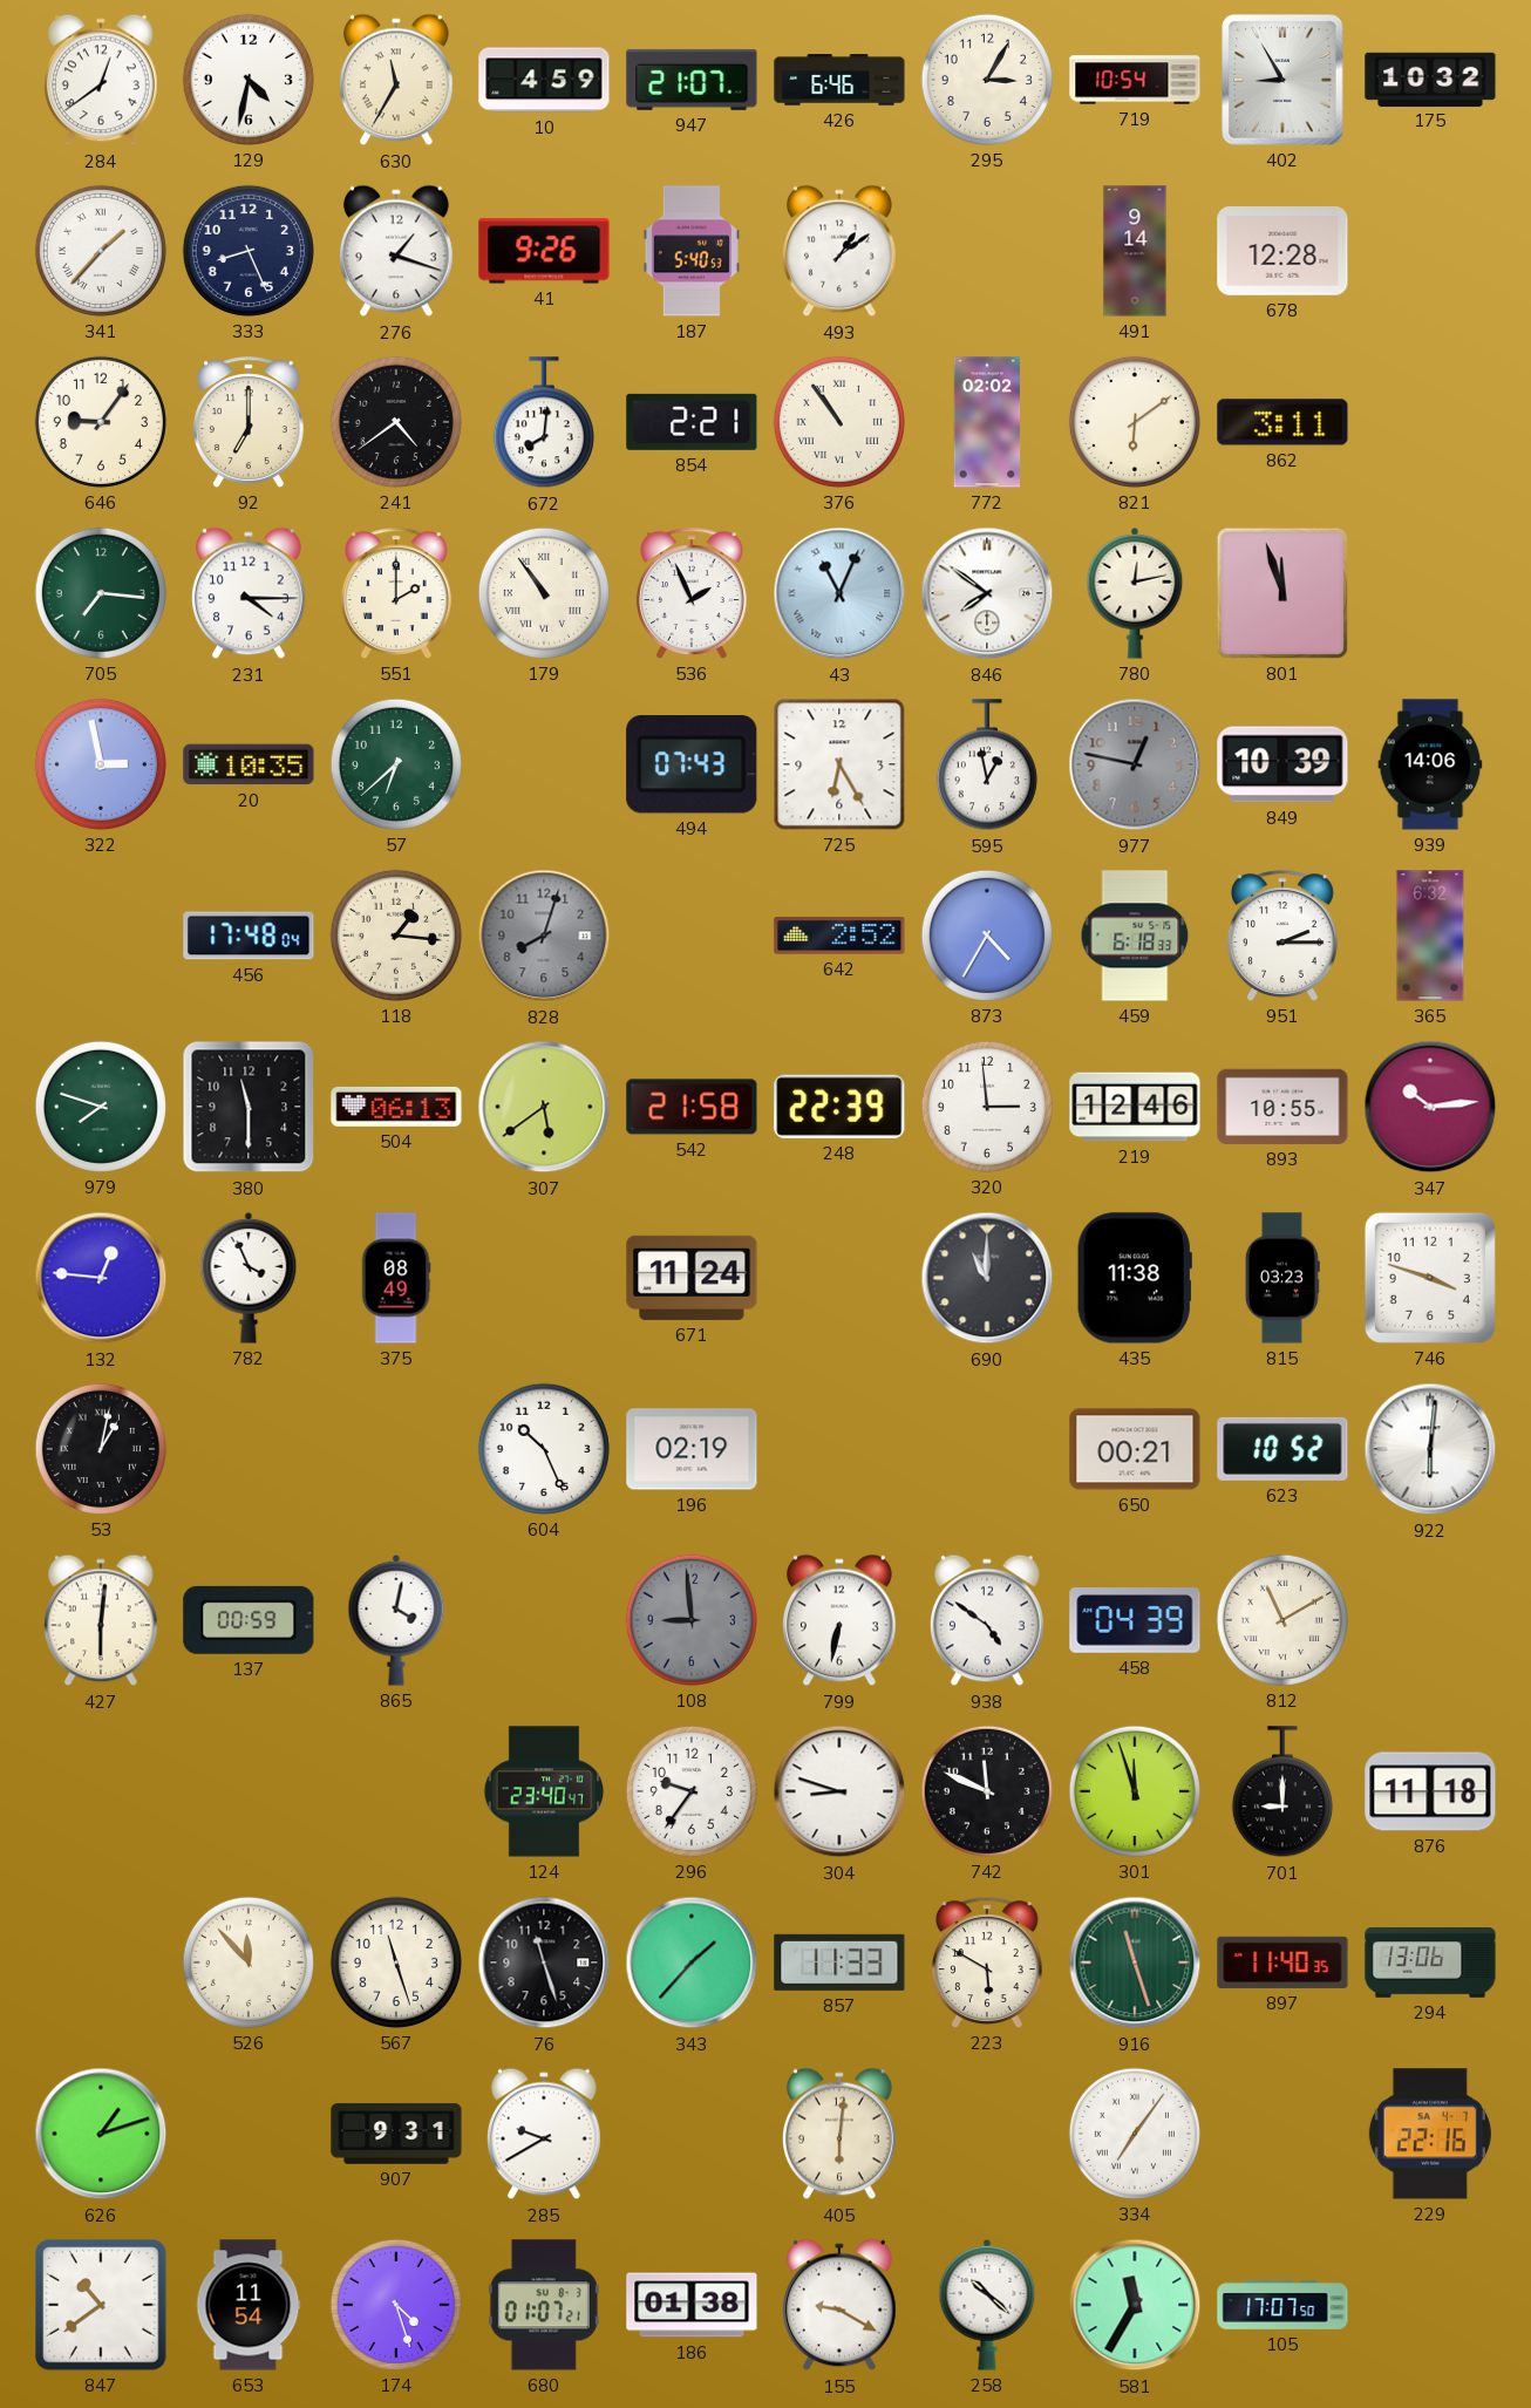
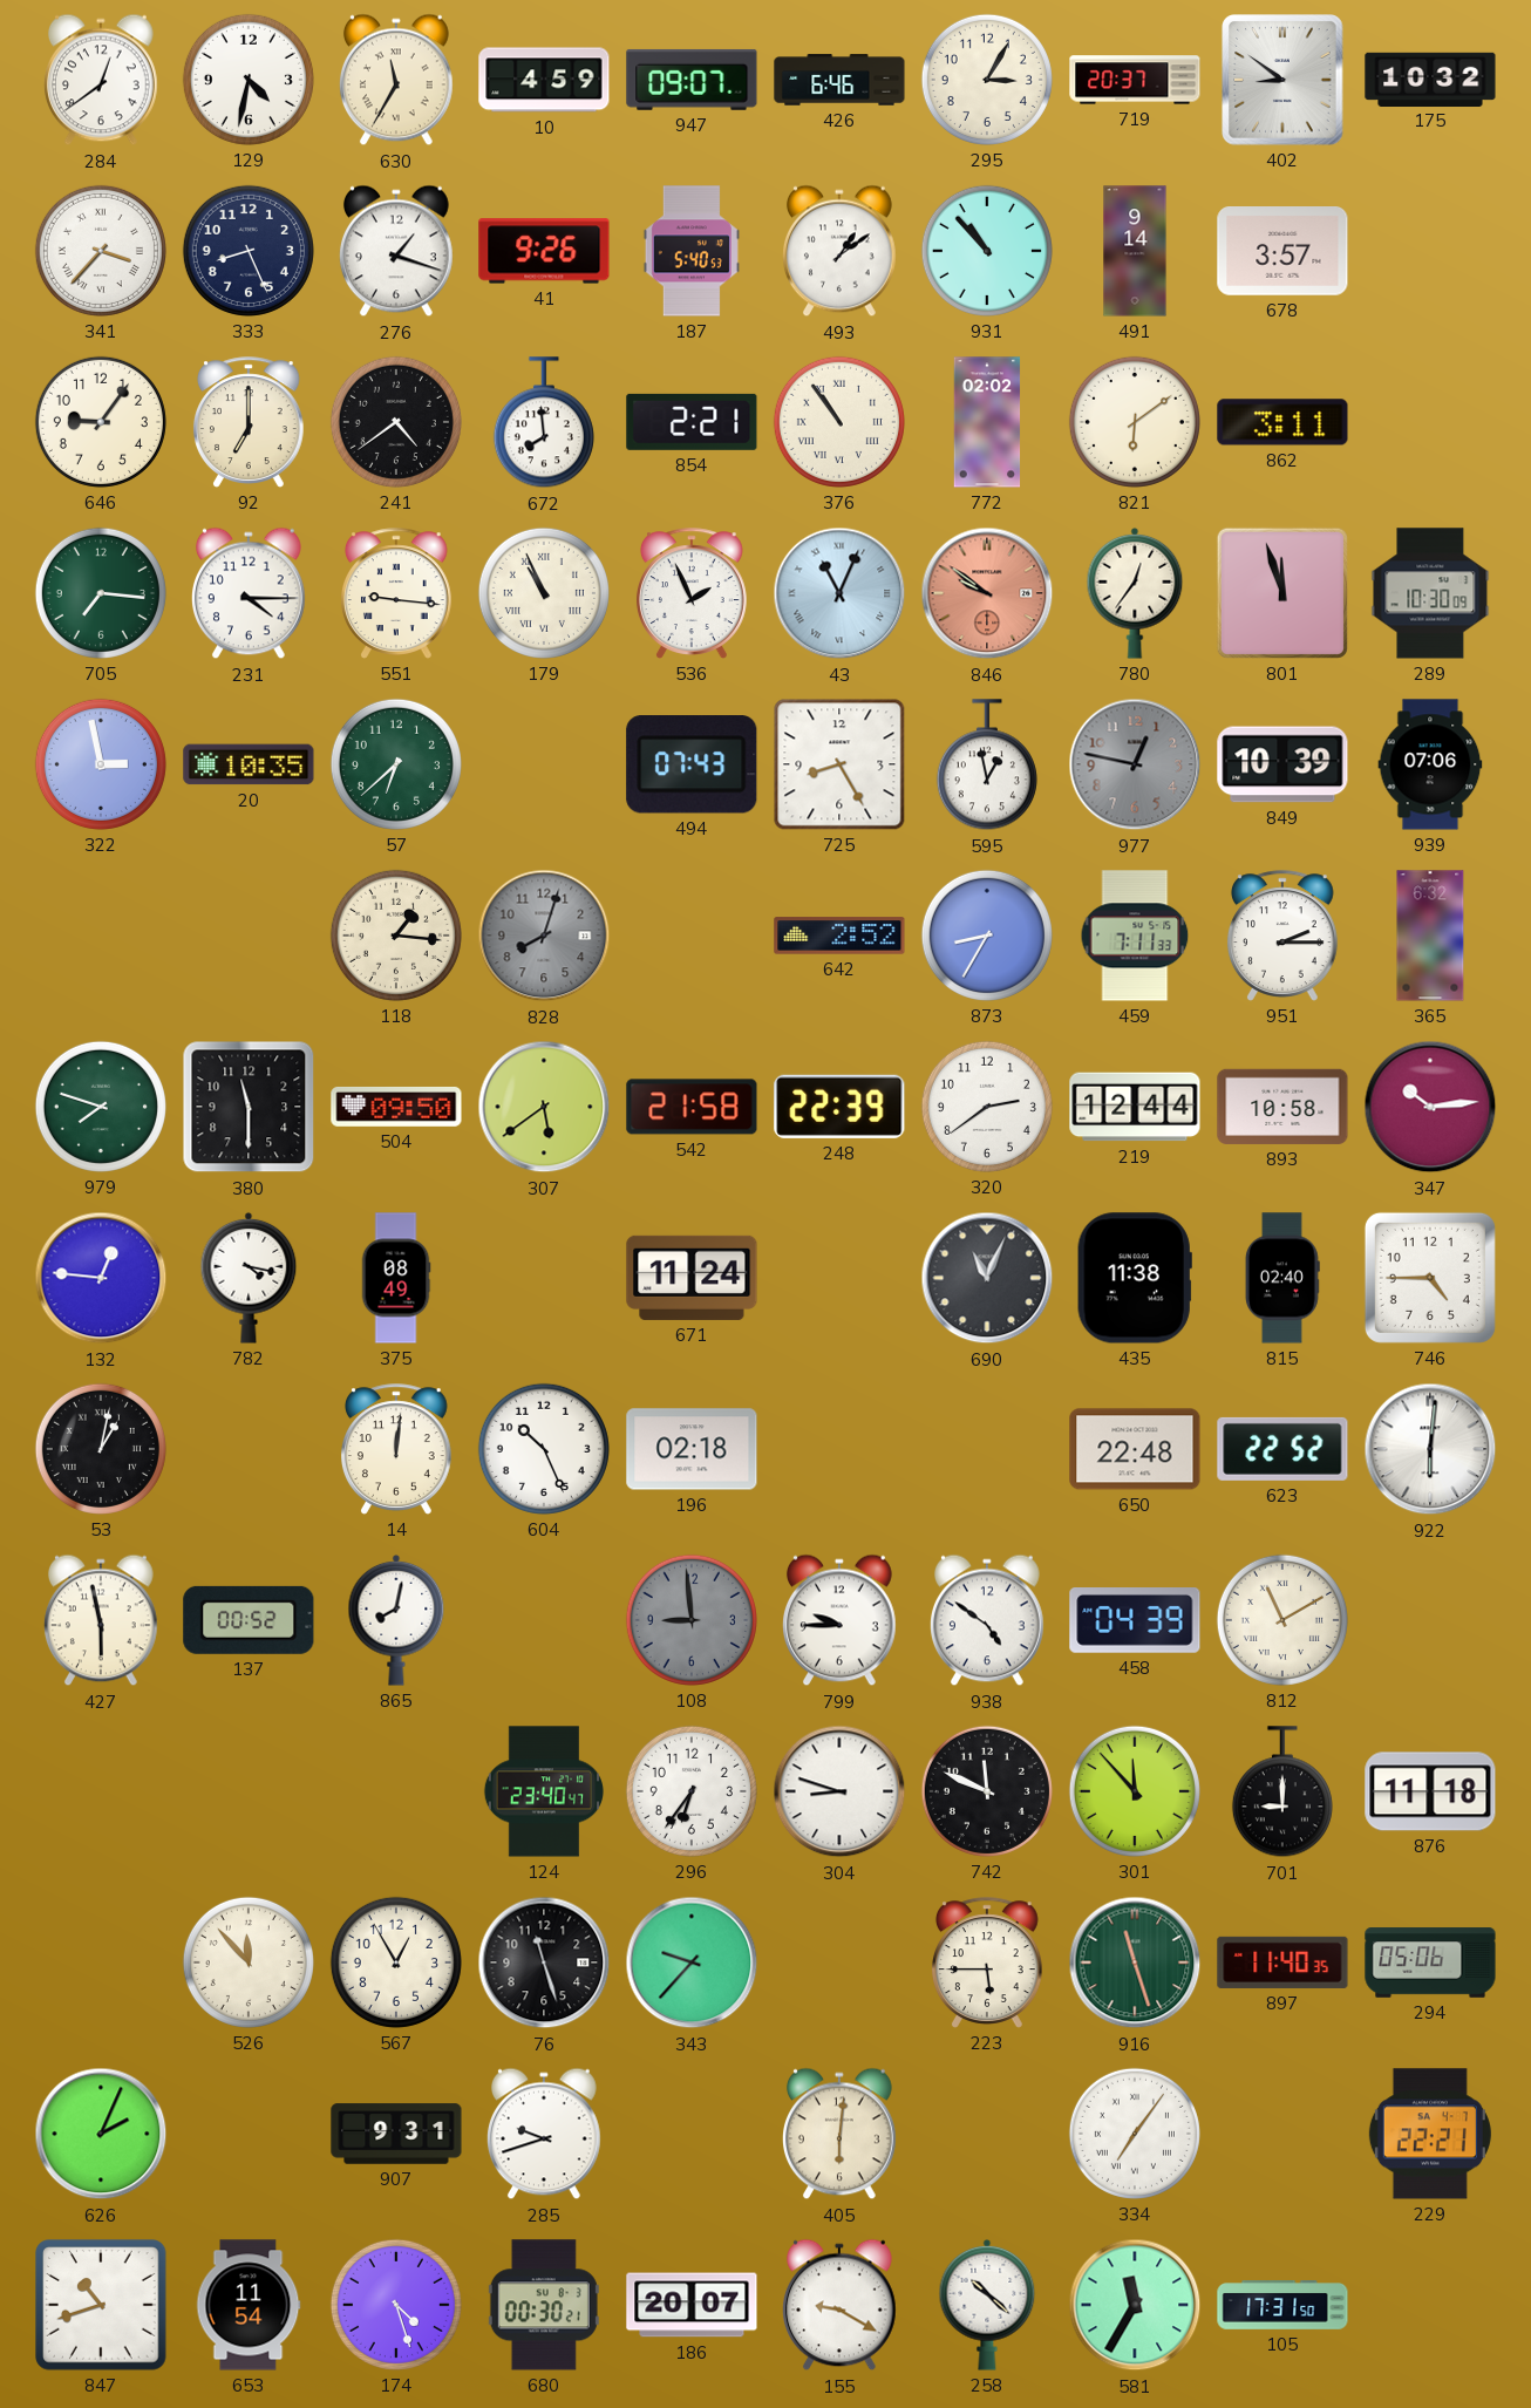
947: 21:07 -> 09:07 (692, 80)
719: 10:54 -> 20:37 (1135, 80)
402: 8:55 -> 8:51 (1282, 80)
341: 1:37 -> 3:37 (101, 251)
931: none -> 10:53 (987, 251)
678: 12:28 -> 3:57 (1282, 252)
672: 8:01 -> 7:59 (544, 423)
551: 2:00 -> 9:16 (396, 593)
179: 10:54 -> 10:56 (544, 593)
846: 7:51 -> 9:51 (987, 593)
846 dial: white -> salmon (987, 593)
780: 12:13 -> 12:36 (1135, 593)
289: none -> 10:30 (1430, 593)
725: 6:25 -> 8:25 (839, 764)
939: 14:06 -> 07:06 (1430, 764)
456: 17:48 -> none (249, 936)
873: 4:35 -> 8:35 (987, 936)
459: 6:18 -> 7:11 (1135, 936)
504: 06:13 -> 09:50 (396, 1107)
320: 2:59 -> 2:39 (987, 1107)
219: 12:46 -> 12:44 (1135, 1107)
893: 10:55 -> 10:58 (1282, 1107)
782: 3:56 -> 4:17 (249, 1278)
690: 11:00 -> 11:04 (987, 1278)
815: 03:23 -> 02:40 (1282, 1278)
746: 3:48 -> 4:45 (1430, 1278)
14: none -> 12:01 (396, 1449)
196: 02:19 -> 02:18 (692, 1449)
650: 00:21 -> 22:48 (1135, 1449)
623: 10:52 -> 22:52 (1282, 1449)
427: 6:01 -> 5:58 (102, 1620)
137: 00:59 -> 00:52 (249, 1620)
865: 4:02 -> 8:02 (396, 1620)
799: 6:32 -> 9:45 (841, 1620)
296: 9:36 -> 6:36 (692, 1791)
301: 11:57 -> 11:53 (1135, 1791)
567: 11:27 -> 12:55 (396, 1963)
343: 1:37 -> 9:37 (692, 1963)
857: 11:33 -> none (839, 1963)
223: 5:50 -> 5:45 (987, 1963)
294: 13:06 -> 05:06 (1430, 1963)
626: 1:12 -> 2:04 (101, 2134)
285: 9:40 -> 9:42 (545, 2134)
229: 22:16 -> 22:21 (1430, 2134)
847: 10:39 -> 10:42 (101, 2305)
680: 01:07 -> 00:30 (544, 2305)
186: 01:38 -> 20:07 (692, 2305)
105: 17:07 -> 17:31 (1282, 2306)
